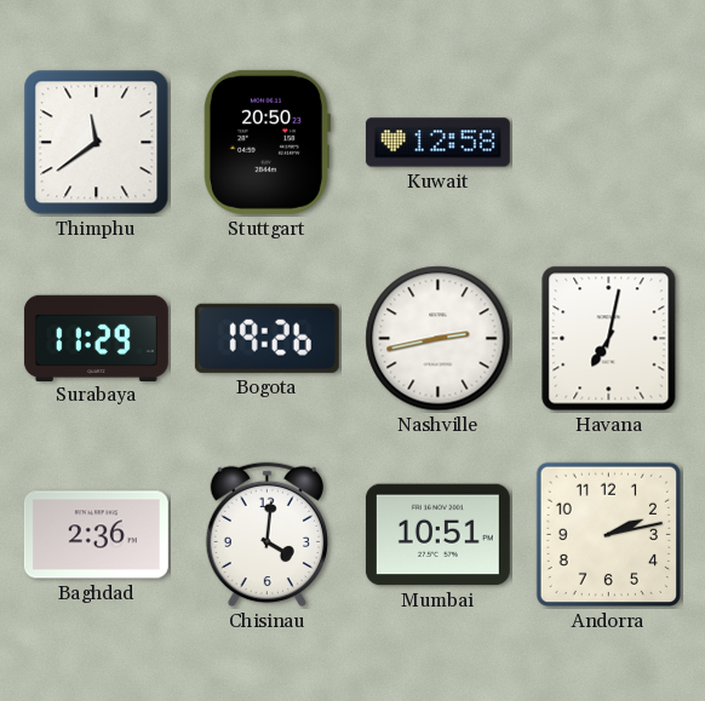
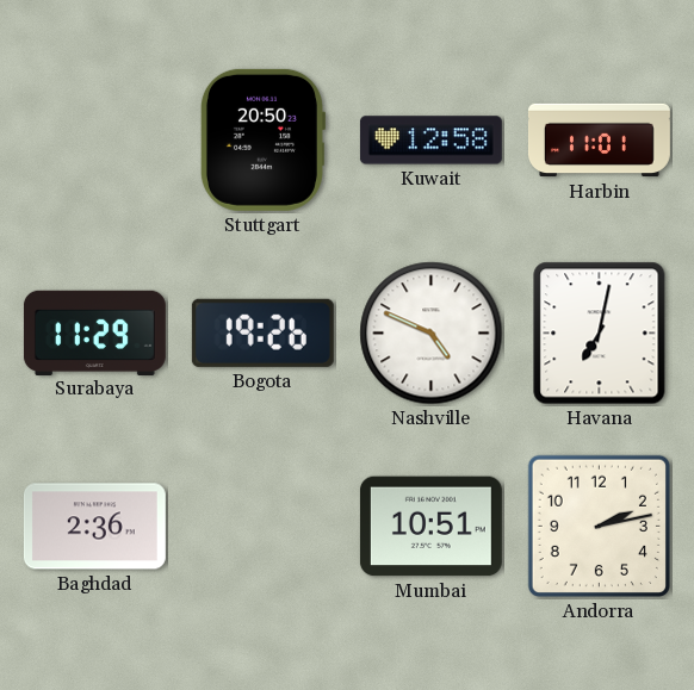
Thimphu: 11:39 -> none (97, 143)
Harbin: none -> 11:01 (599, 141)
Nashville: 2:43 -> 4:49 (432, 334)
Chisinau: 4:01 -> none (266, 535)
